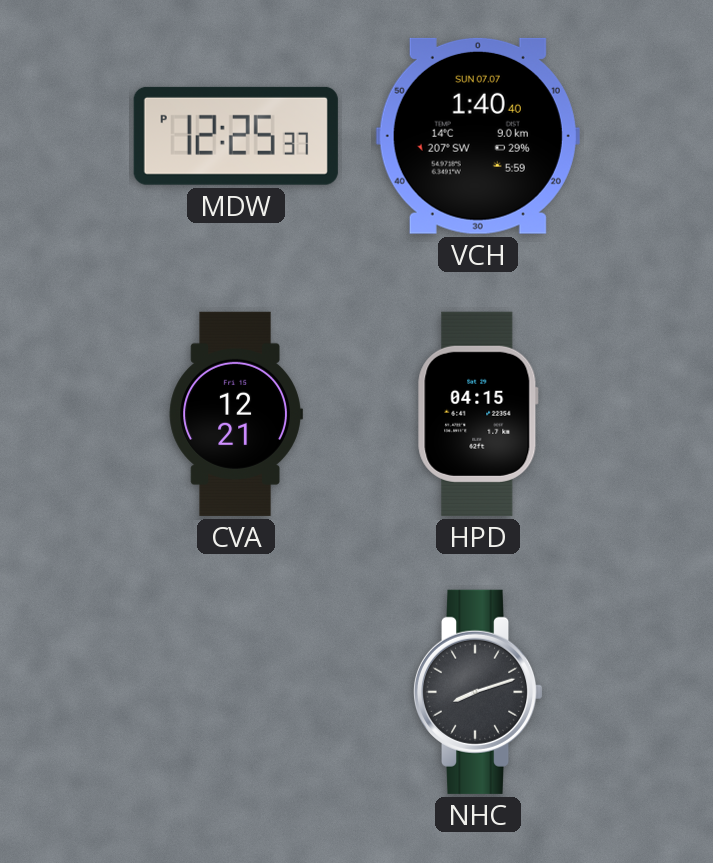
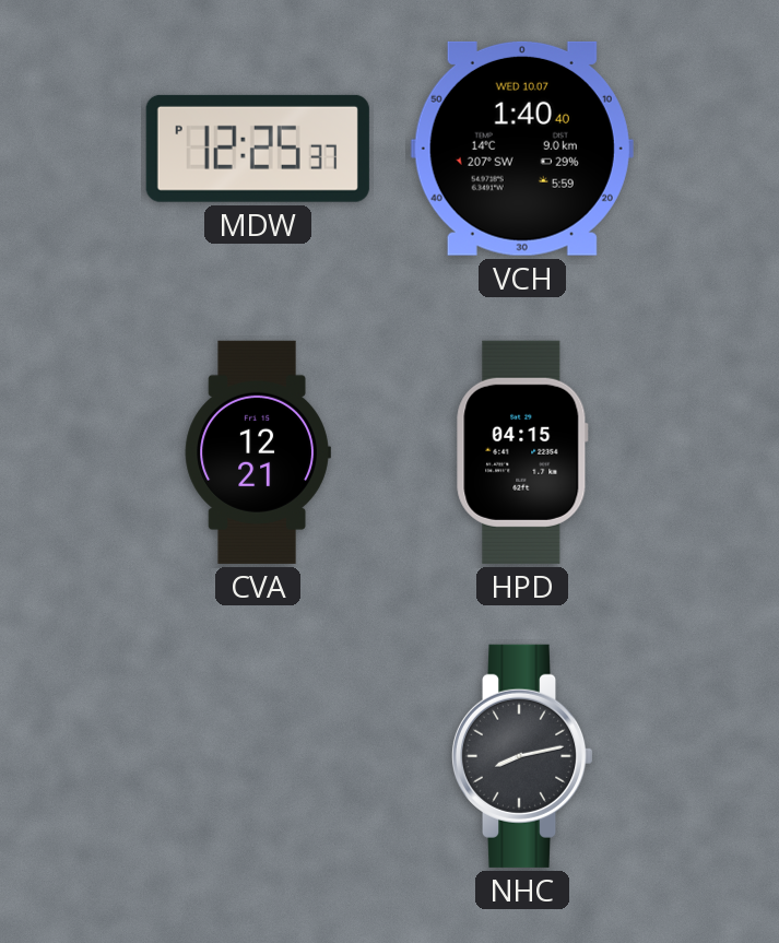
VCH date: SUN 07.07 -> WED 10.07 (522, 149)
NHC: 8:12 -> 8:13 (522, 756)
